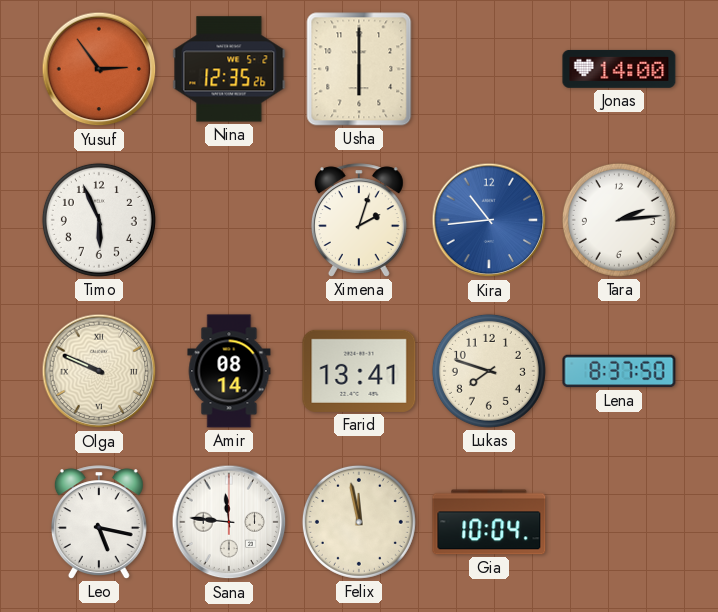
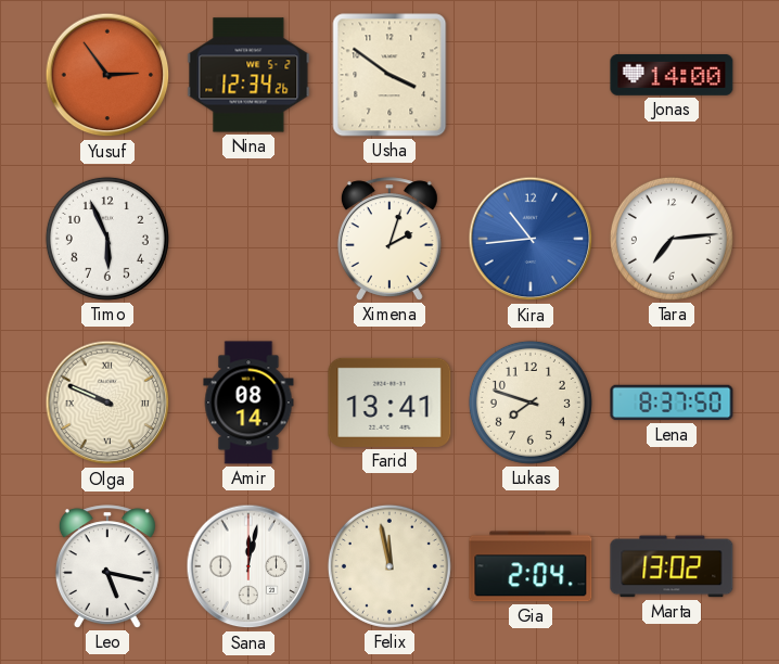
Nina: 12:35 -> 12:34 (248, 75)
Usha: 6:00 -> 3:51 (389, 75)
Tara: 2:14 -> 7:14 (672, 239)
Sana: 11:46 -> 12:02 (248, 566)
Gia: 10:04 -> 2:04 (531, 566)
Marta: none -> 13:02 (672, 566)
